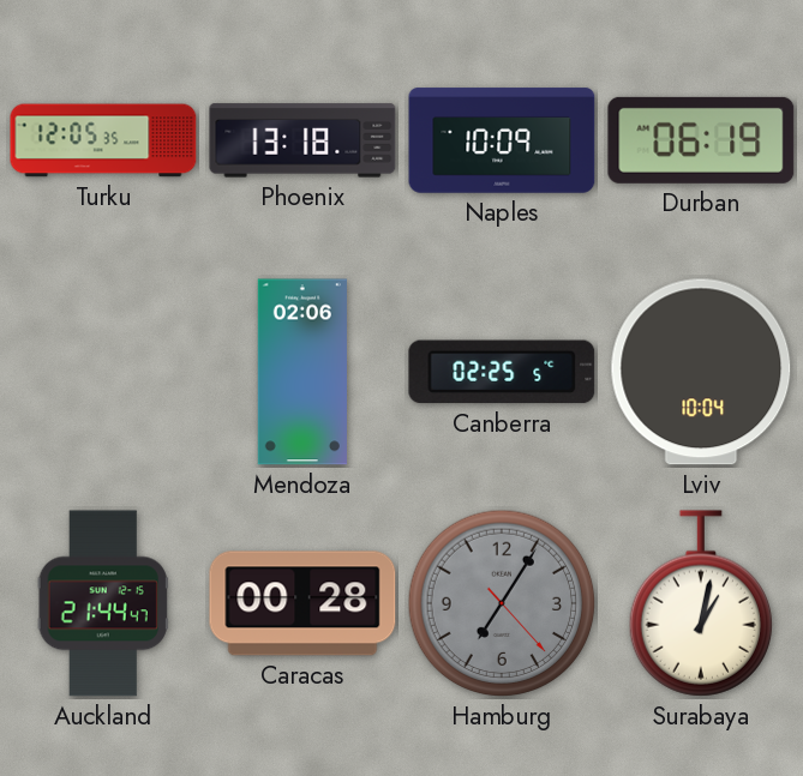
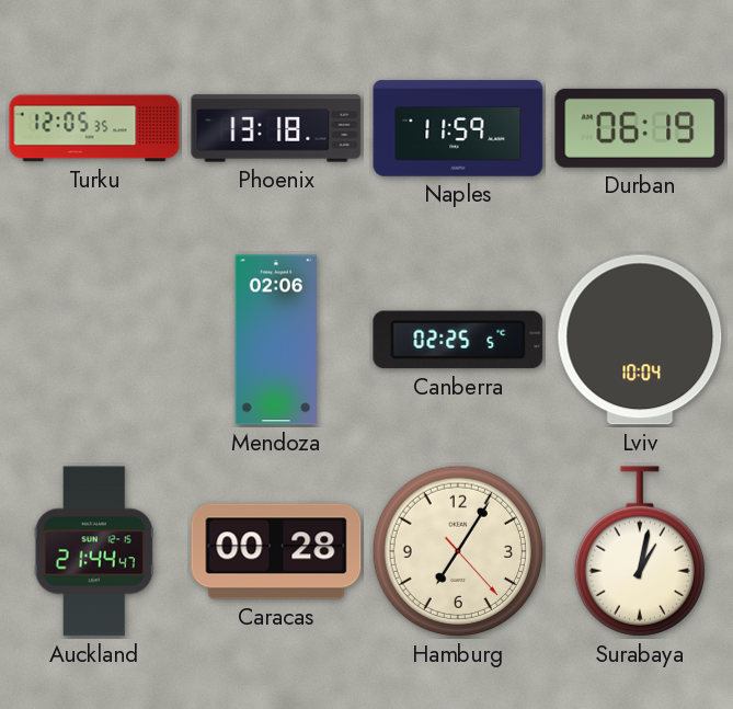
Naples: 10:09 -> 11:59 (458, 128)
Hamburg dial: grey -> cream (458, 551)
